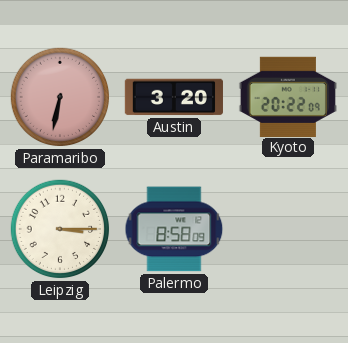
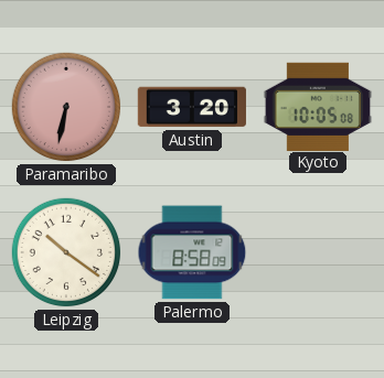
Kyoto: 20:22 -> 10:05 (318, 106)
Leipzig: 3:15 -> 10:21 (66, 252)
